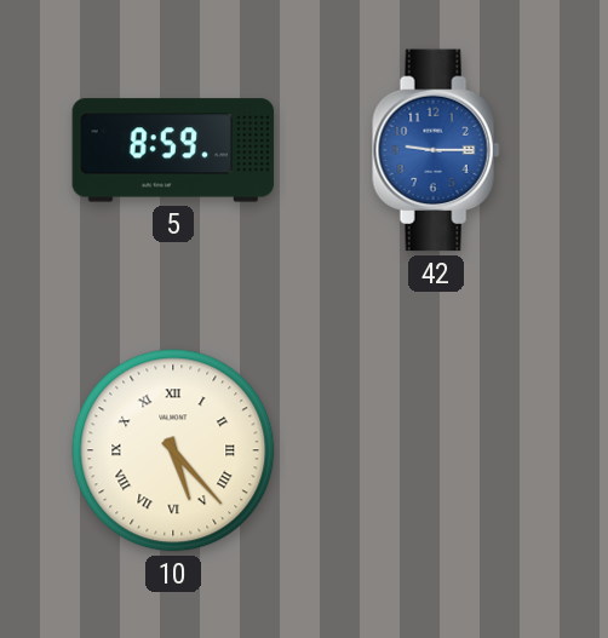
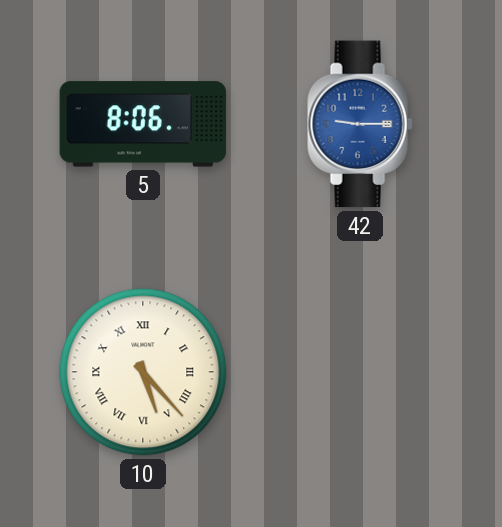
5: 8:59 -> 8:06 (143, 124)
